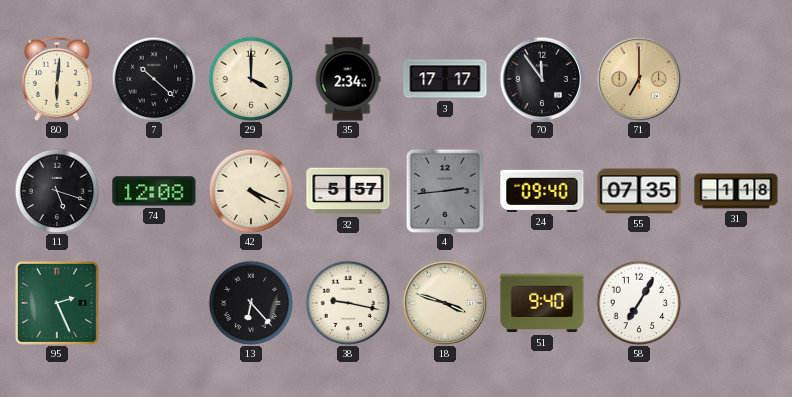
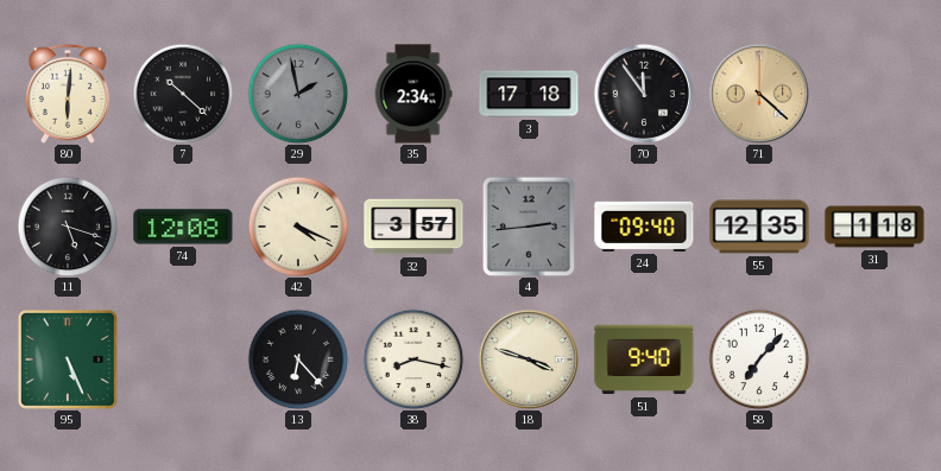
29: 4:00 -> 1:58 (298, 94)
29 dial: cream -> grey (298, 94)
3: 17:17 -> 17:18 (529, 94)
71: 7:00 -> 4:22 (758, 93)
32: 5:57 -> 3:57 (413, 227)
55: 07:35 -> 12:35 (759, 227)
95: 2:26 -> 5:26 (68, 359)
38: 9:17 -> 8:17 (413, 359)
58: 7:05 -> 7:07 (759, 359)
